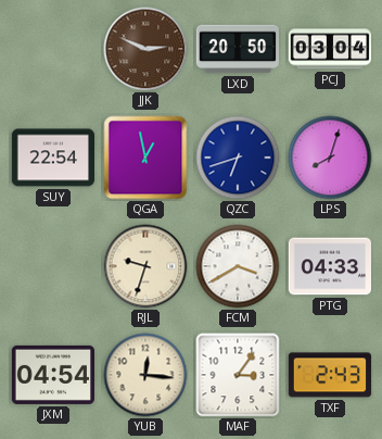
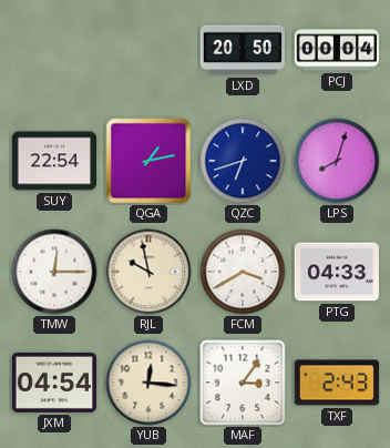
JJK: 2:49 -> none (145, 49)
PCJ: 03:04 -> 00:04 (337, 50)
QGA: 12:58 -> 1:13 (148, 161)
TMW: none -> 12:15 (54, 272)
RJL: 9:33 -> 9:58 (148, 272)
